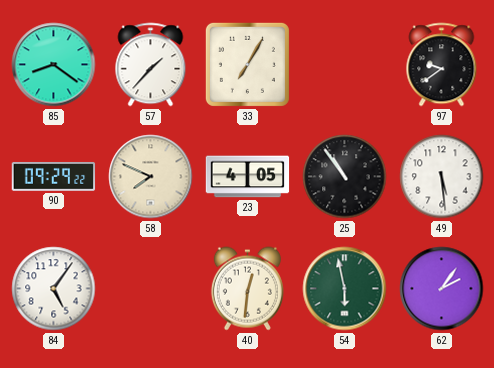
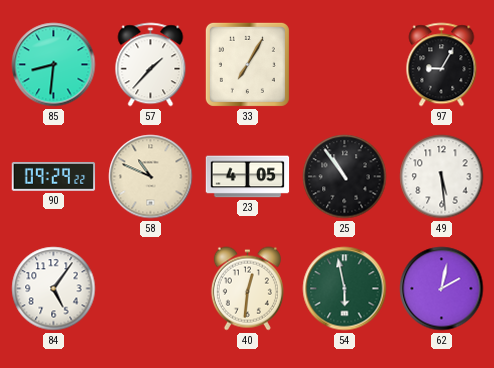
85: 8:21 -> 8:31 (54, 65)
97: 9:39 -> 9:05 (442, 65)
58: 7:49 -> 10:49 (151, 177)
62: 2:06 -> 2:02 (442, 289)
